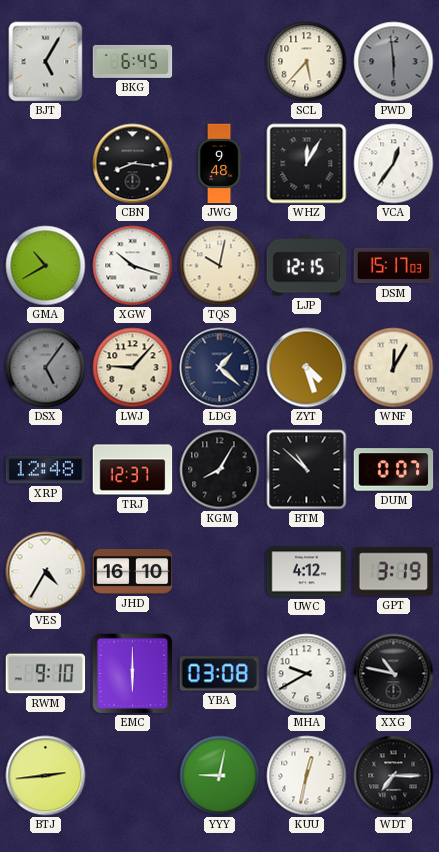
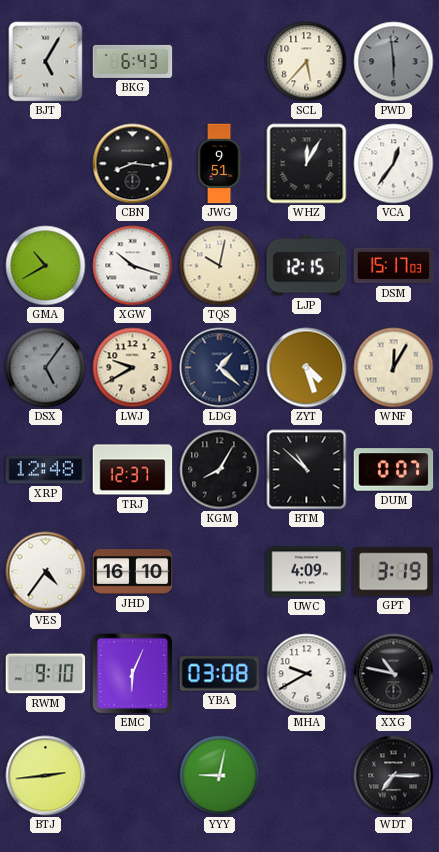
BKG: 6:45 -> 6:43 (133, 61)
JWG: 9:48 -> 9:51 (219, 164)
LWJ: 9:07 -> 9:40 (133, 368)
VES: 4:35 -> 4:36 (46, 572)
UWC: 4:12 -> 4:09 (307, 572)
EMC: 6:00 -> 6:04 (133, 674)
KUU: 12:32 -> none (307, 776)
